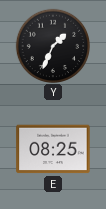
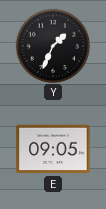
E: 08:25 -> 09:05 (53, 149)
